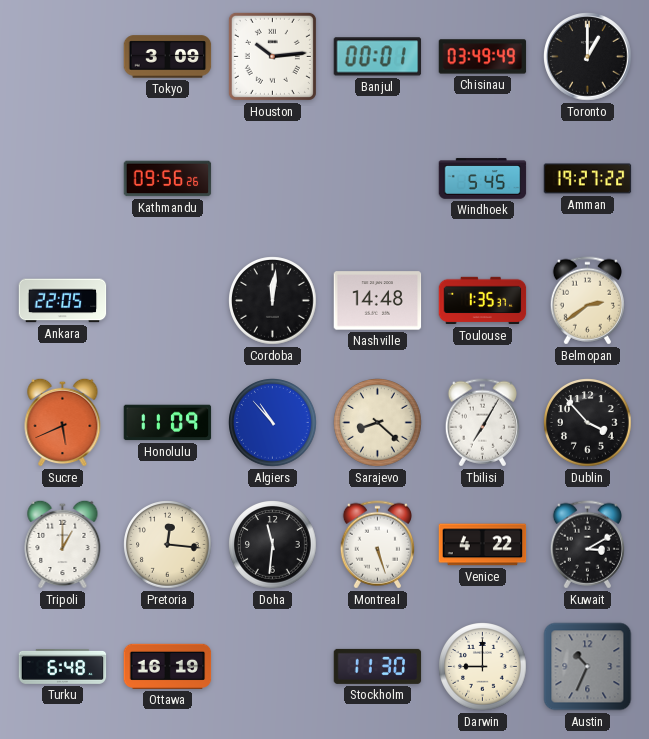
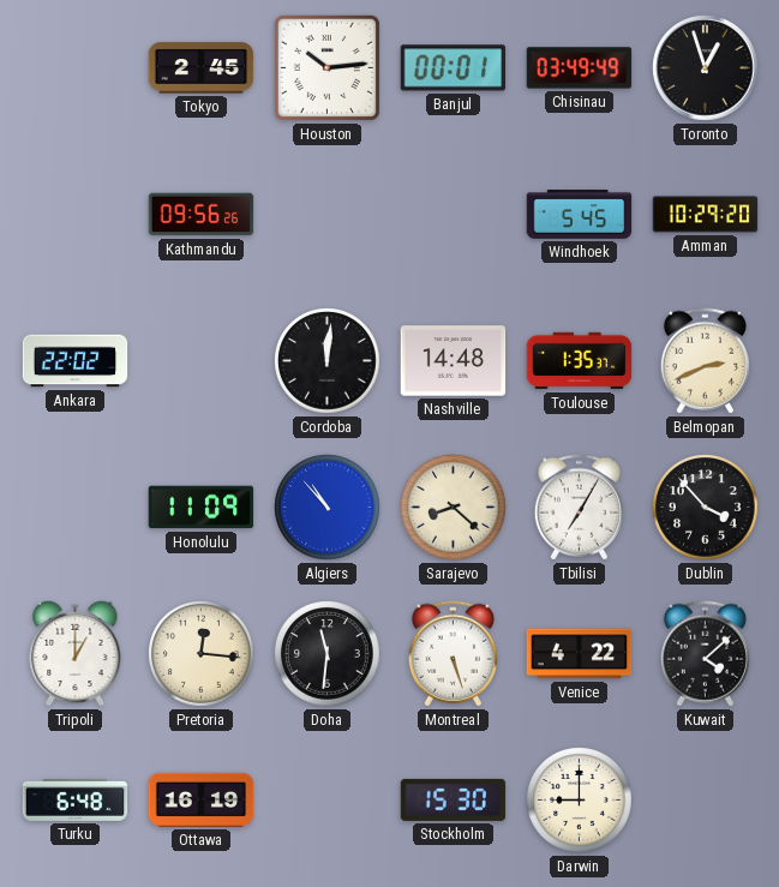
Tokyo: 3:09 -> 2:45 (202, 68)
Toronto: 1:00 -> 12:57 (706, 68)
Amman: 19:27 -> 10:29 (706, 215)
Ankara: 22:05 -> 22:02 (76, 361)
Belmopan: 2:39 -> 2:41 (705, 361)
Sucre: 5:41 -> none (63, 422)
Kuwait: 3:10 -> 4:08 (705, 654)
Stockholm: 11:30 -> 15:30 (454, 799)
Austin: 10:34 -> none (588, 667)
